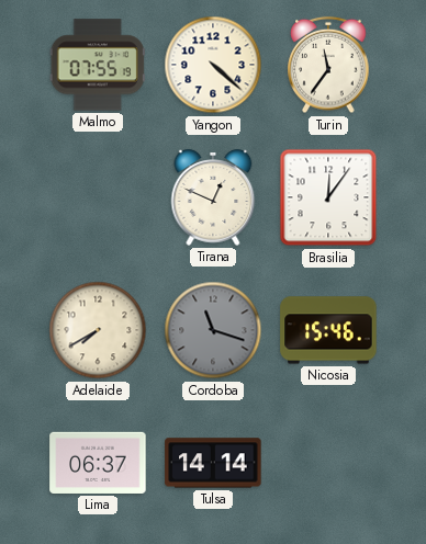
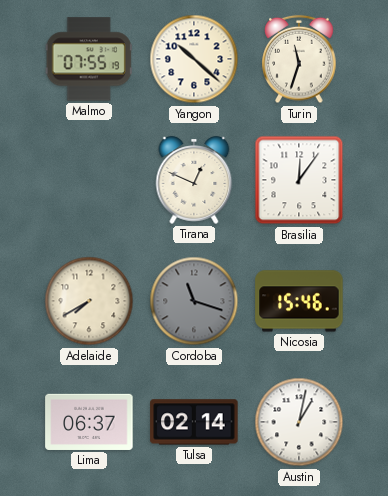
Yangon: 4:22 -> 10:22 (194, 59)
Turin: 11:36 -> 11:33 (299, 59)
Tulsa: 14:14 -> 02:14 (194, 422)
Austin: none -> 1:02 (299, 422)
